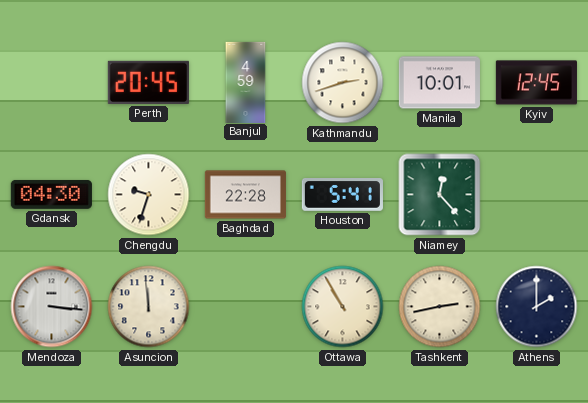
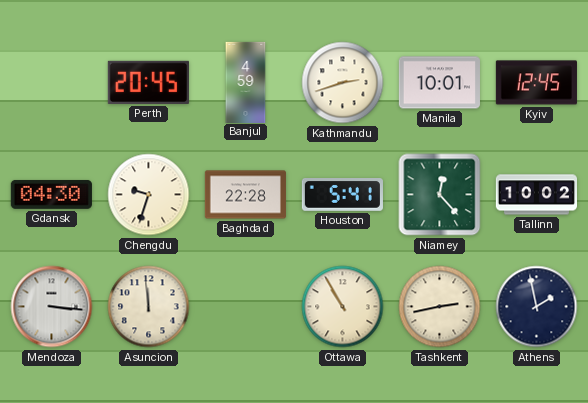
Tallinn: none -> 10:02 (536, 195)
Athens: 2:00 -> 1:58 (537, 307)
